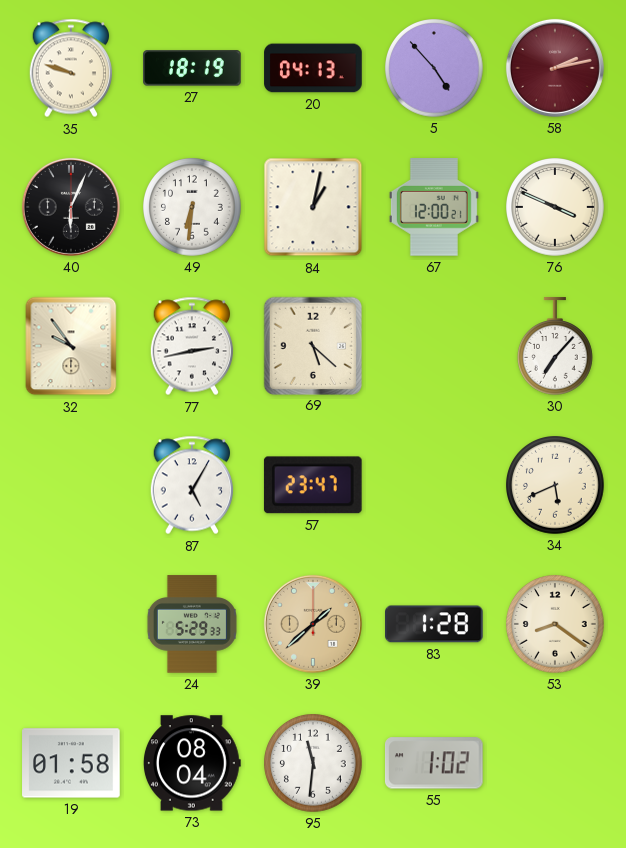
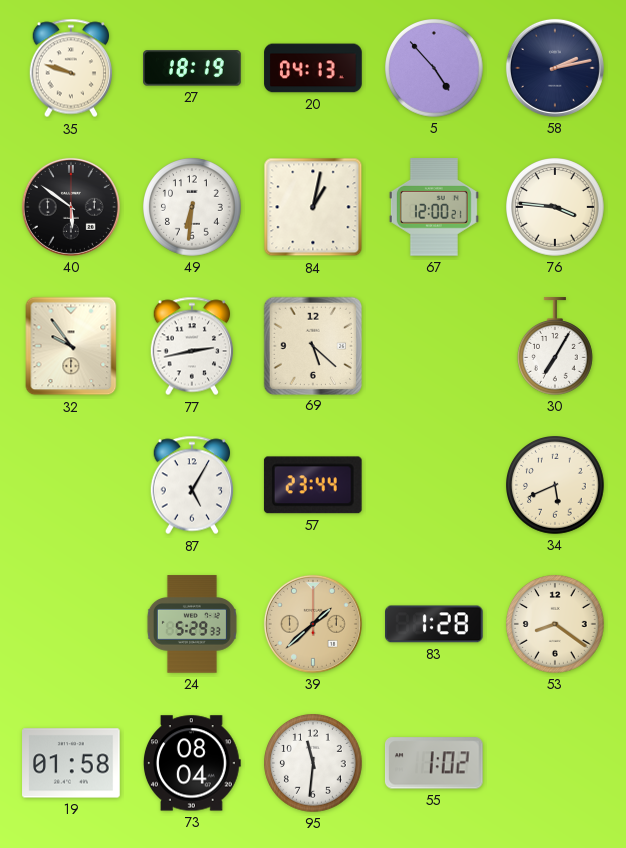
58 dial: burgundy -> navy (555, 68)
40: 6:04 -> 5:51 (71, 207)
76: 3:49 -> 3:46 (556, 208)
30: 7:07 -> 7:05 (556, 346)
57: 23:47 -> 23:44 (313, 485)
